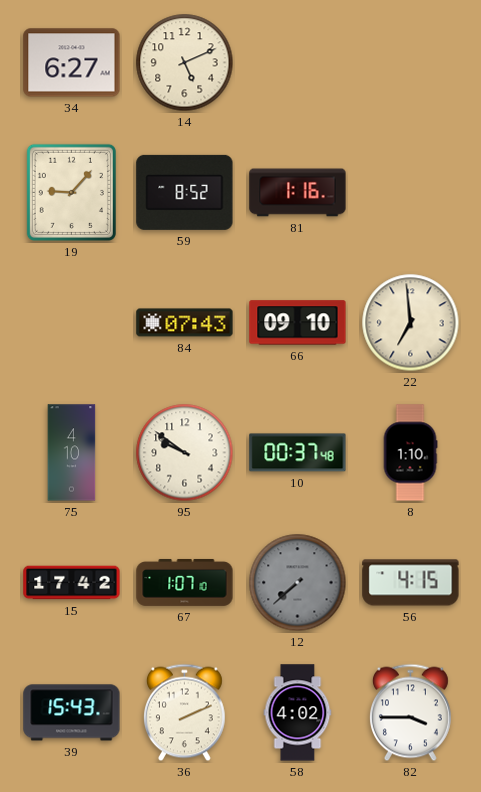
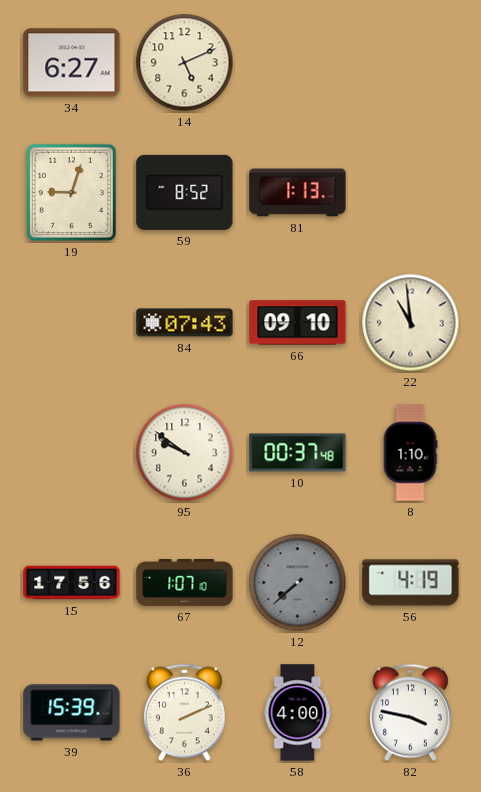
19: 9:07 -> 9:03 (71, 192)
81: 1:16 -> 1:13 (298, 193)
22: 6:59 -> 10:59 (411, 323)
75: 4:10 -> none (72, 453)
15: 17:42 -> 17:56 (72, 583)
56: 4:15 -> 4:19 (411, 583)
39: 15:43 -> 15:39 (72, 713)
58: 4:02 -> 4:00 (298, 713)
82: 3:45 -> 3:47 (410, 713)
